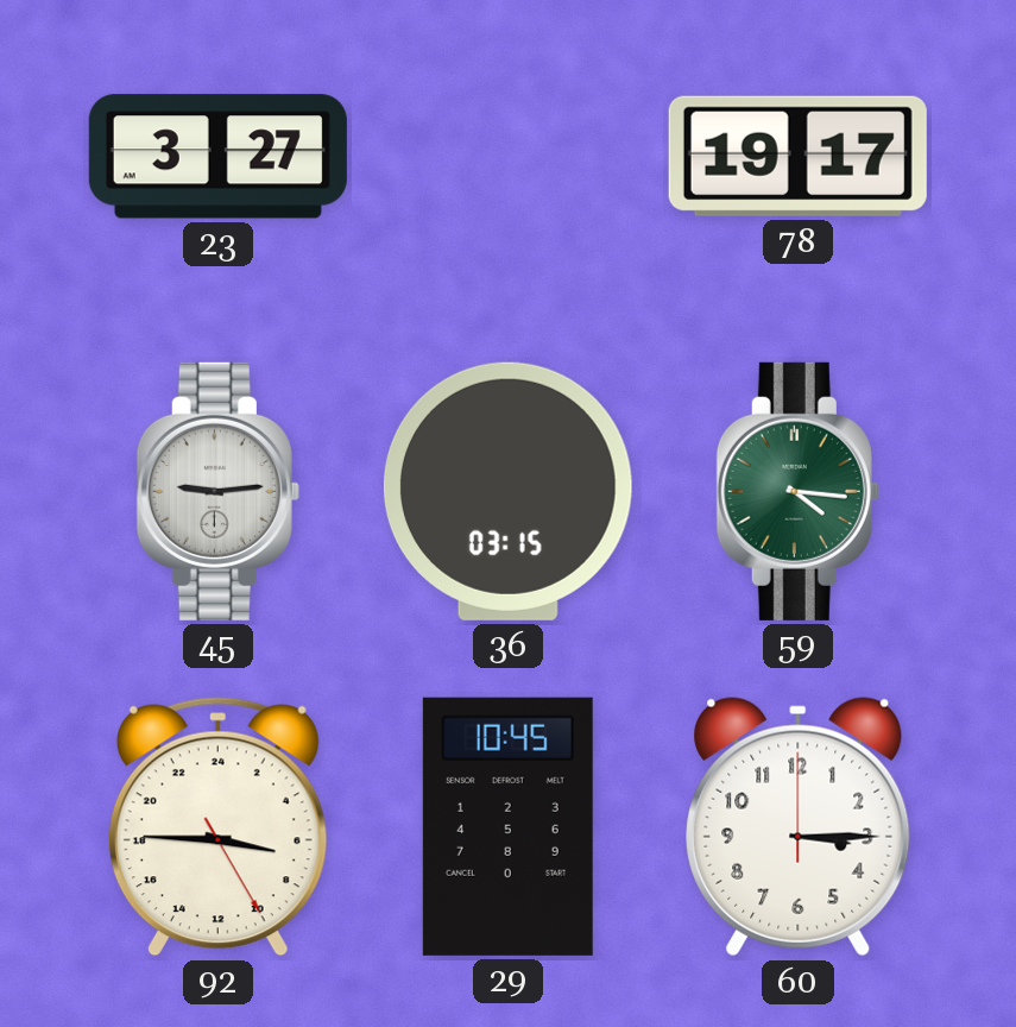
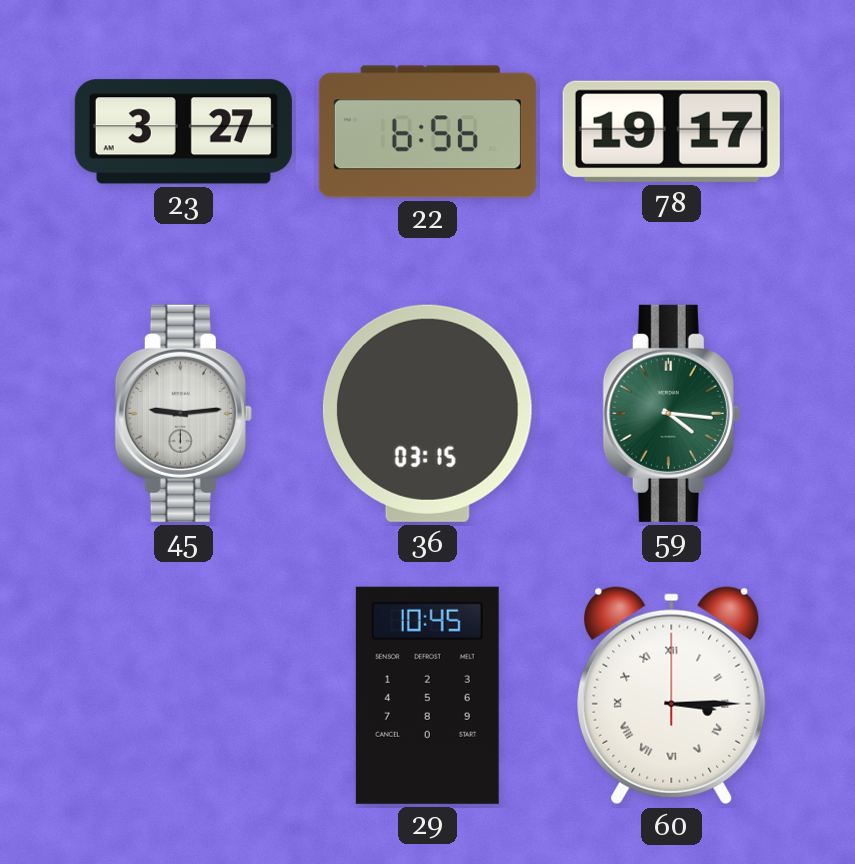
22: none -> 6:56 (427, 132)
92: 6:45 -> none (217, 827)
60 numerals: Arabic -> Roman (672, 696)
